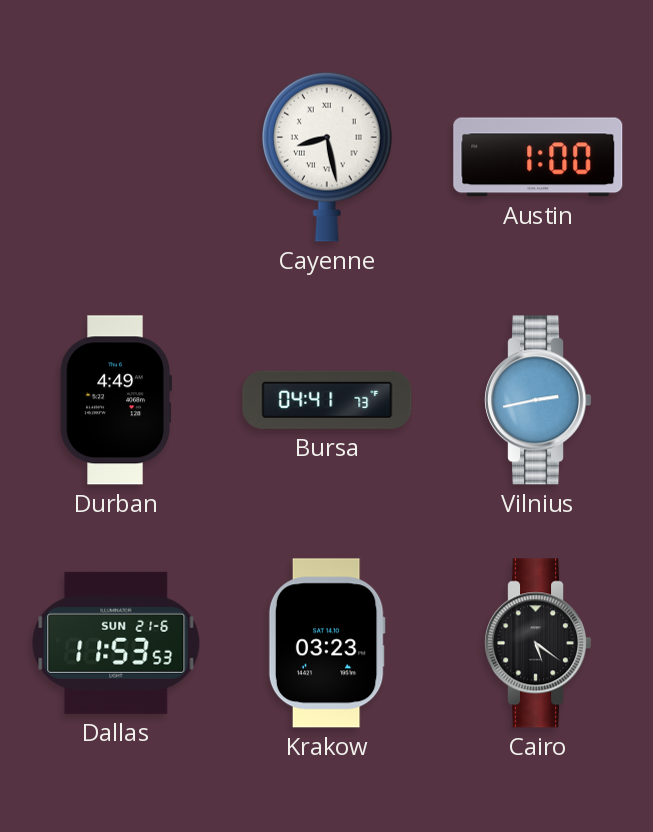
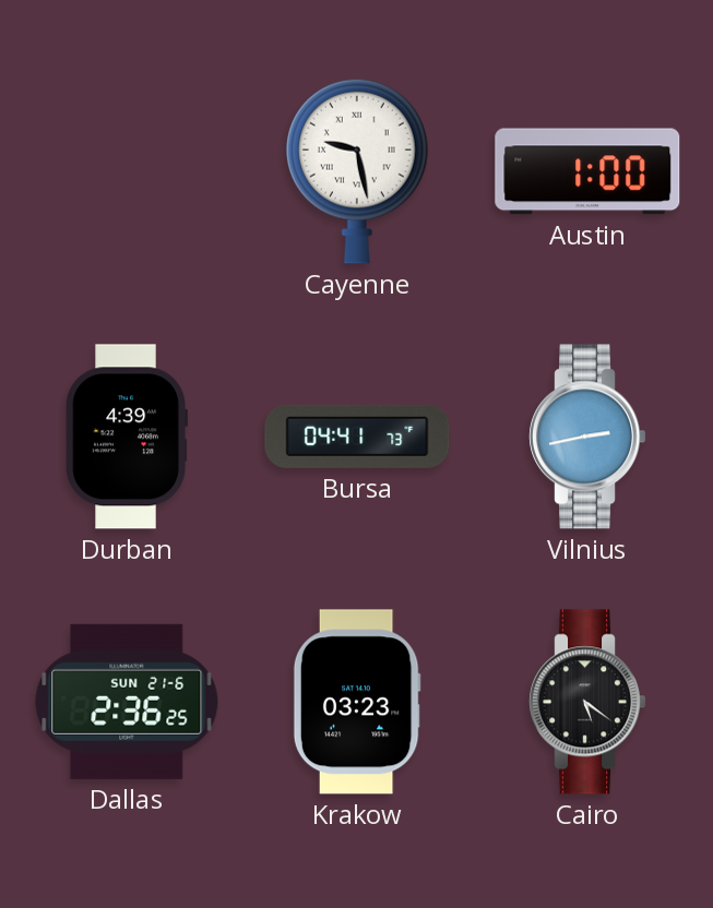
Cayenne: 8:28 -> 9:28 (358, 171)
Durban: 4:49 -> 4:39 (126, 437)
Dallas: 11:53 -> 2:36 (127, 702)
